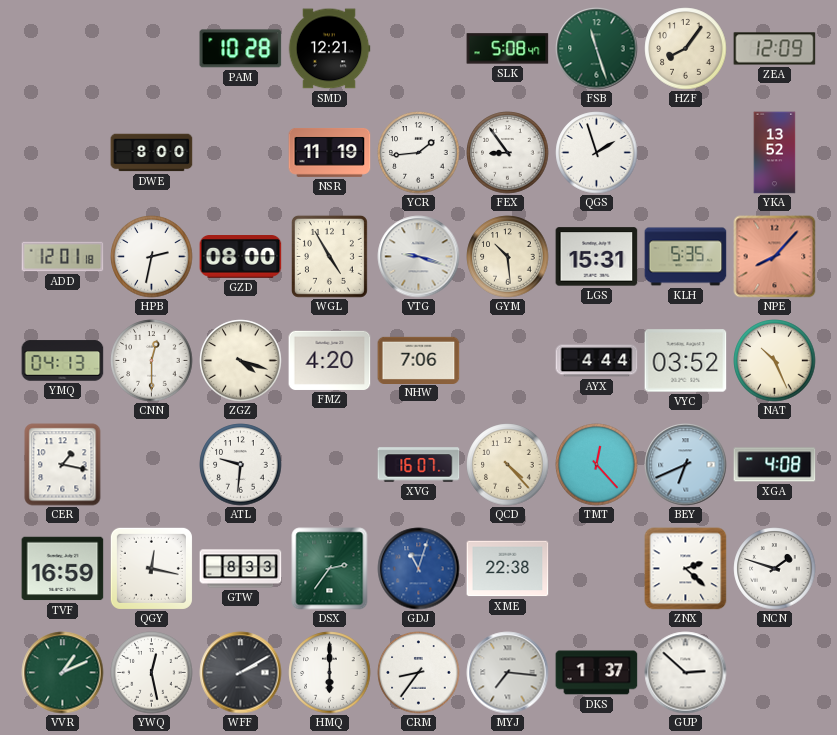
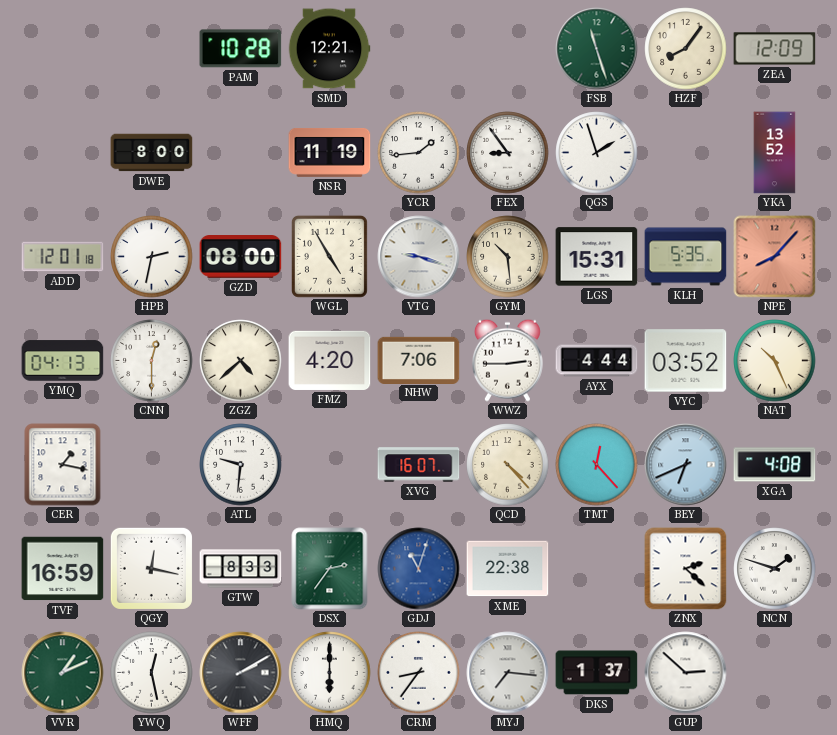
SLK: 5:08 -> none (508, 49)
ZGZ: 4:18 -> 4:38 (241, 361)
WWZ: none -> 2:45 (507, 360)
